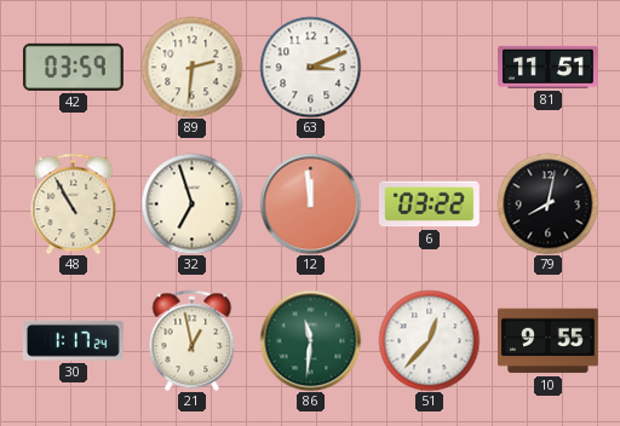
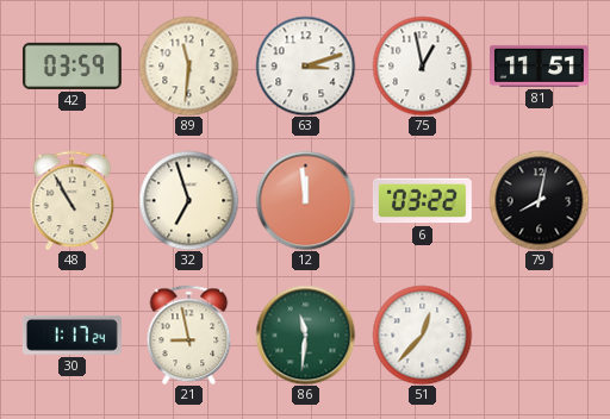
89: 2:31 -> 11:31 (188, 65)
63: 3:11 -> 3:12 (305, 65)
75: none -> 12:58 (422, 65)
21: 12:58 -> 8:58 (189, 334)
10: 9:55 -> none (549, 341)
